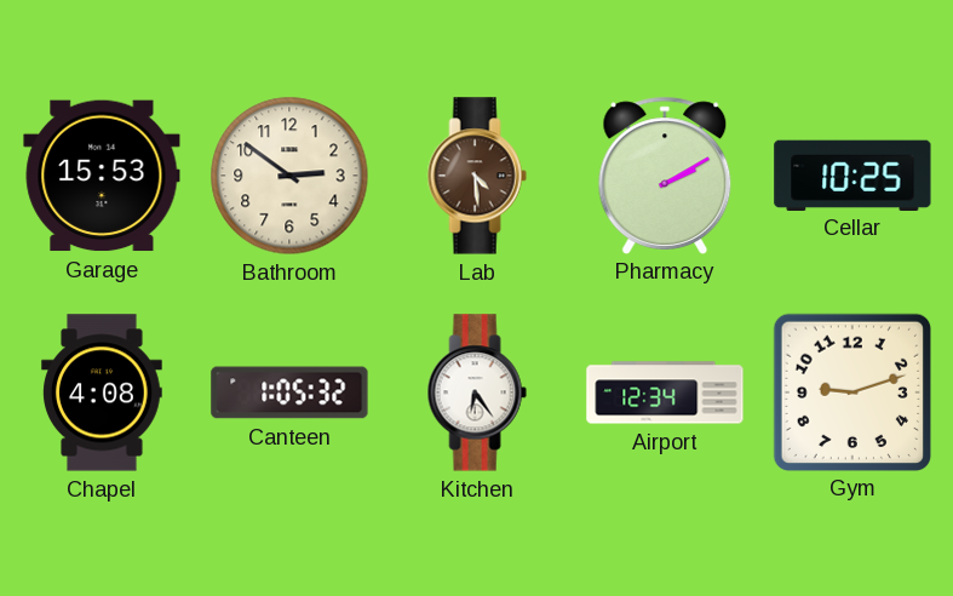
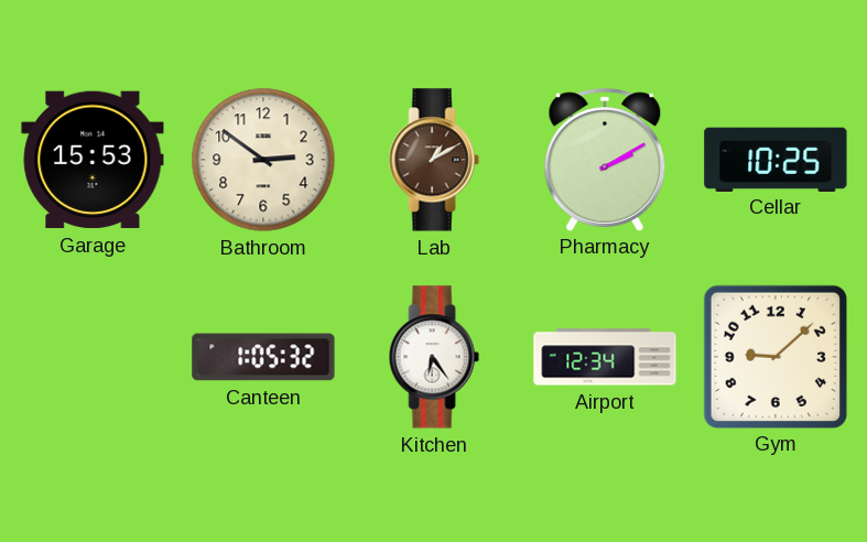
Lab: 4:29 -> 1:10 (434, 160)
Chapel: 4:08 -> none (102, 392)
Gym: 9:12 -> 9:08 (774, 356)
